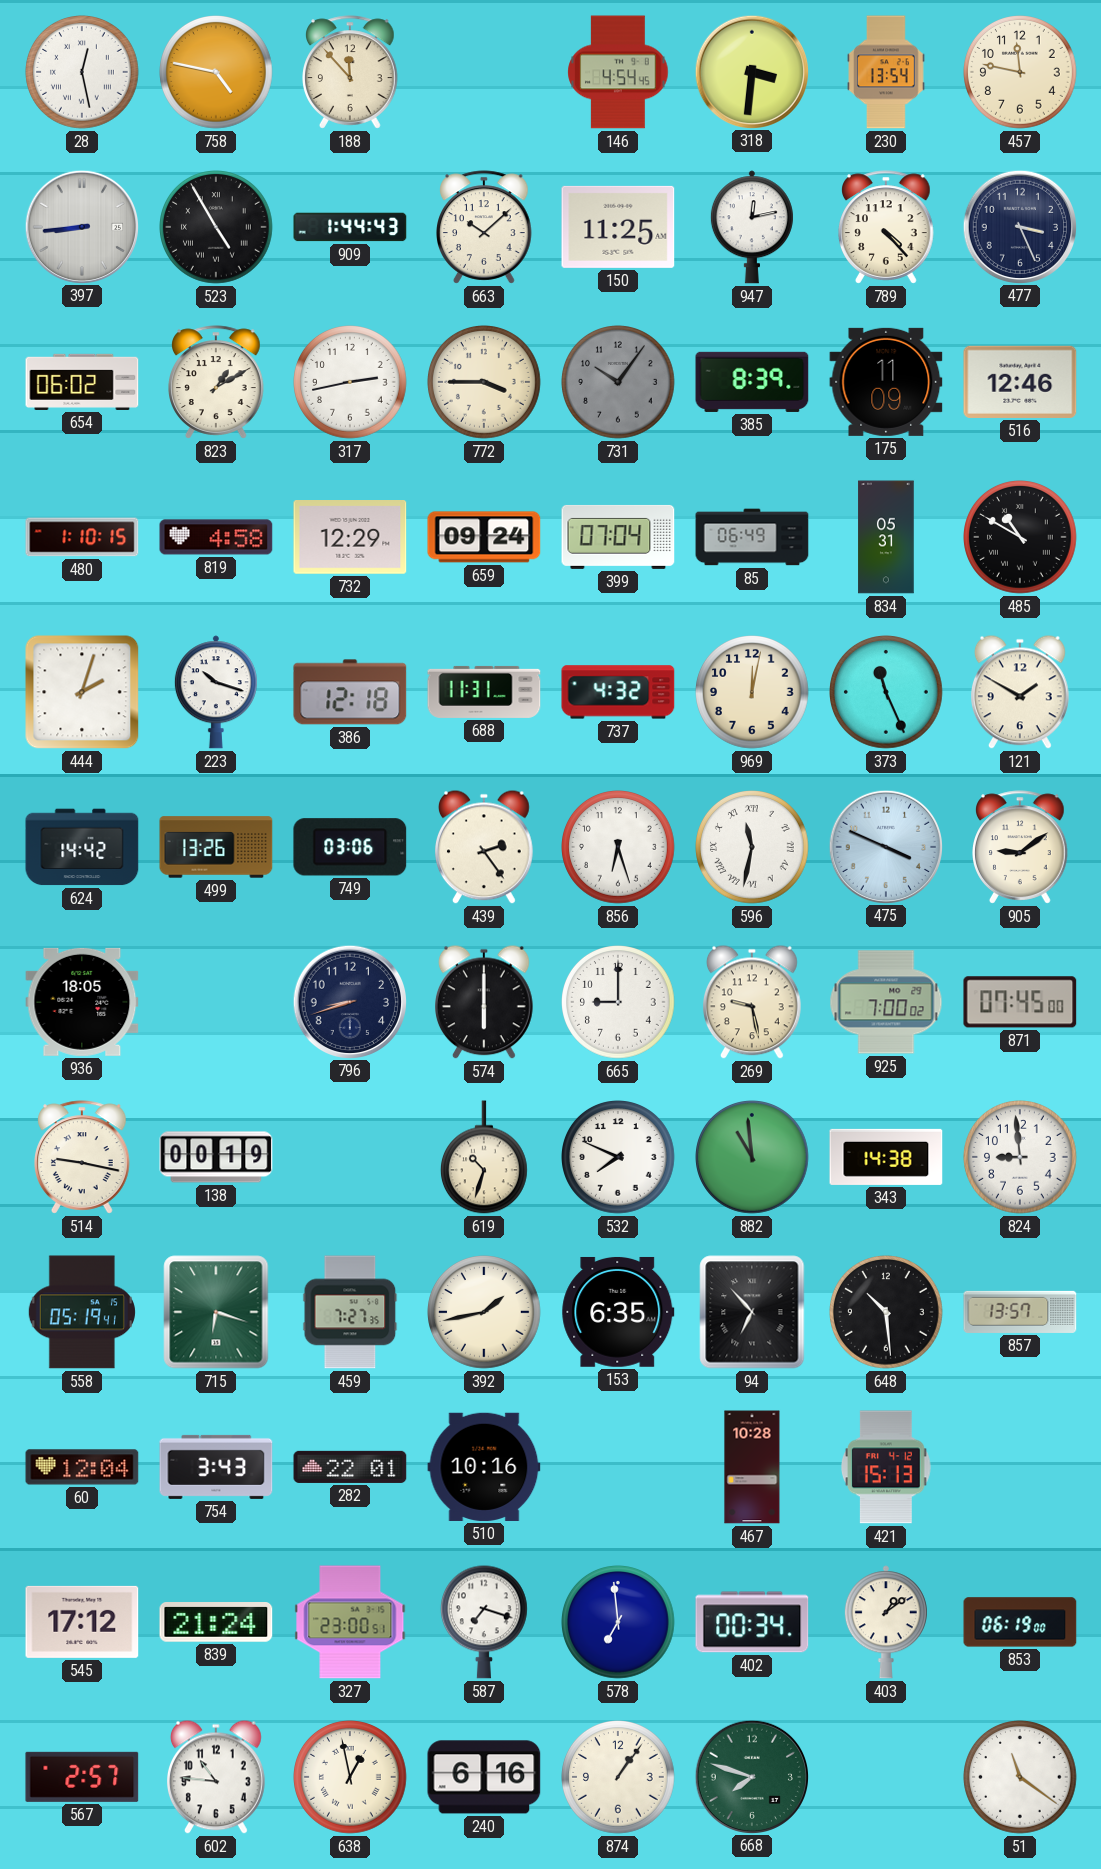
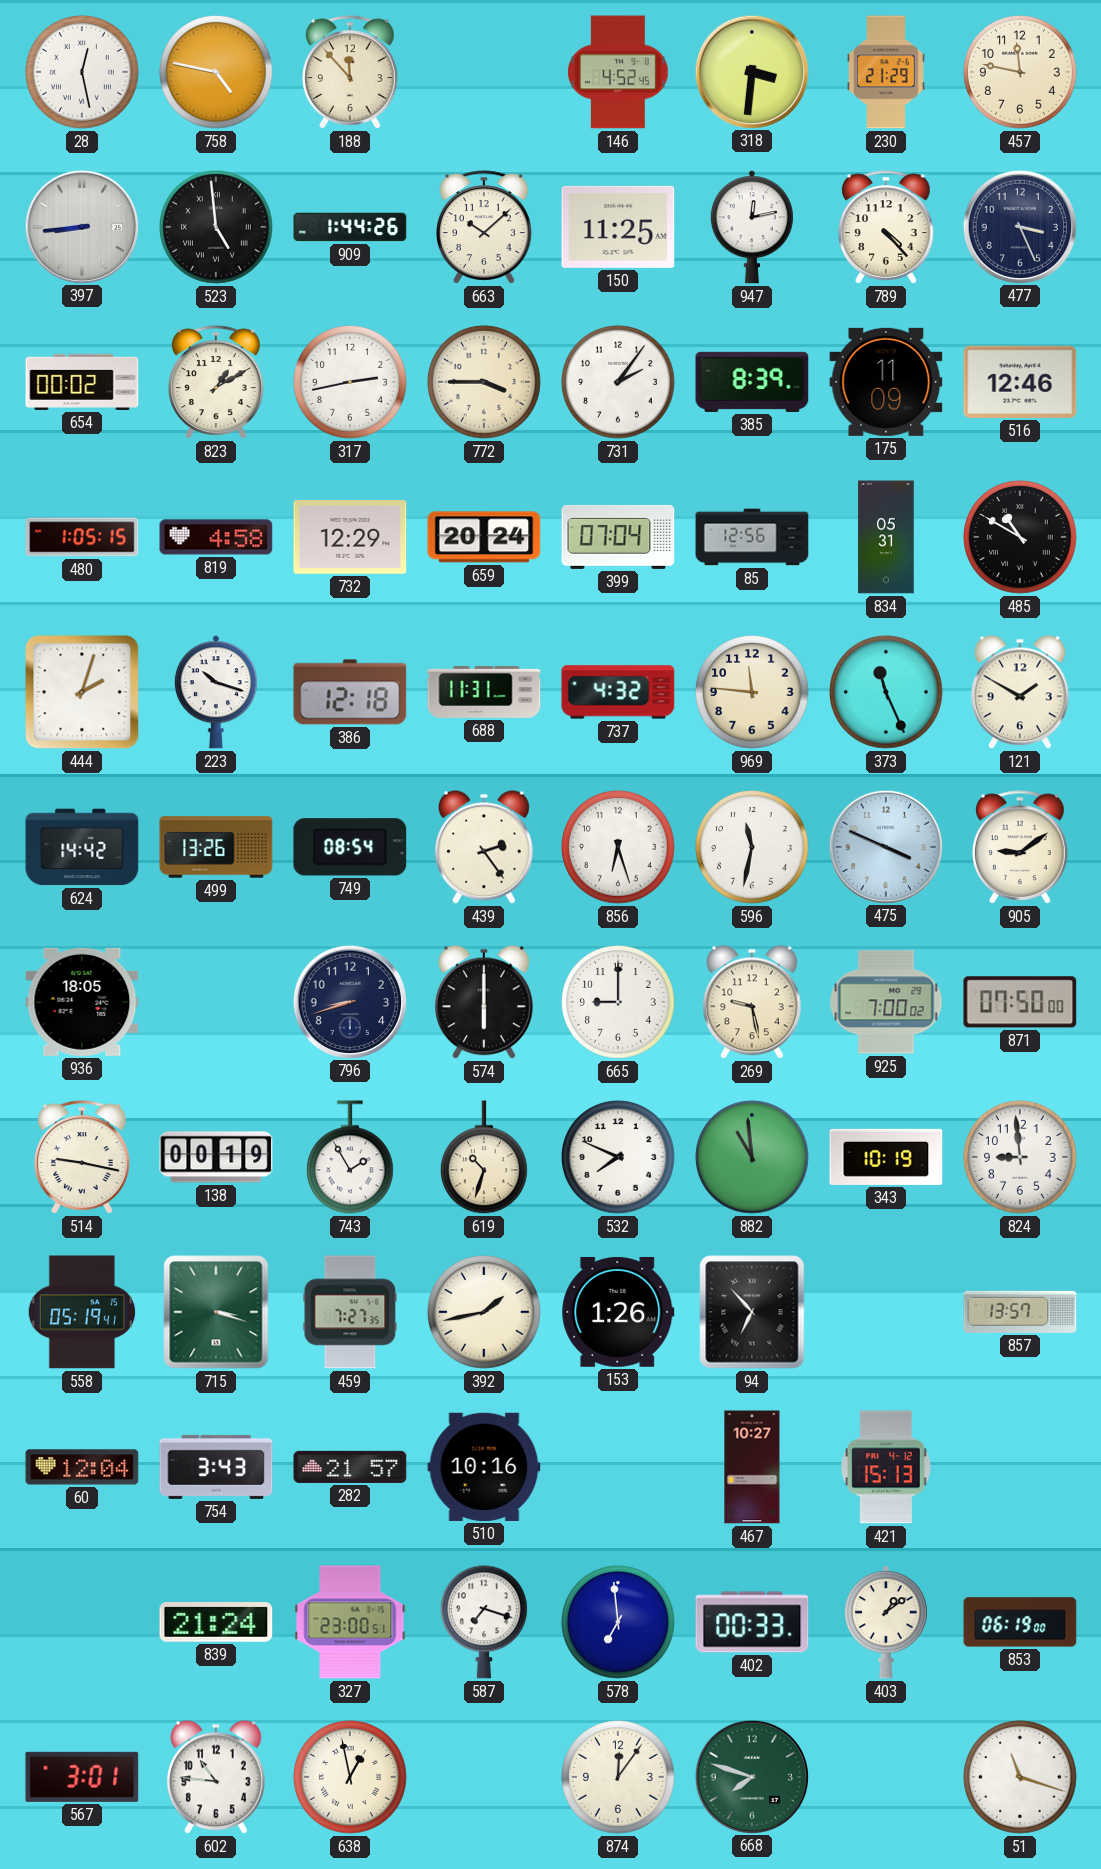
146: 4:54 -> 4:52 (618, 72)
230: 13:54 -> 21:29 (886, 72)
523: 4:55 -> 4:59 (217, 228)
909: 1:44:43 -> 1:44:26 (350, 227)
654: 06:02 -> 00:02 (82, 382)
731: 10:06 -> 2:06 (619, 383)
731 dial: grey -> white (619, 383)
480: 1:10 -> 1:05 (82, 537)
659: 09:24 -> 20:24 (484, 537)
85: 06:49 -> 12:56 (752, 537)
969: 12:02 -> 11:46 (753, 693)
749: 03:06 -> 08:54 (350, 847)
596 numerals: Roman -> Arabic (753, 848)
871: 07:45 -> 07:50 (1020, 1002)
743: none -> 1:55 (350, 1157)
343: 14:38 -> 10:19 (886, 1157)
715: 6:18 -> 3:18 (216, 1312)
153: 6:35 -> 1:26 (618, 1312)
648: 10:29 -> none (887, 1313)
282: 22:01 -> 21:57 (350, 1467)
467: 10:28 -> 10:27 (752, 1467)
545: 17:12 -> none (82, 1622)
402: 00:34 -> 00:33 (752, 1622)
567: 2:57 -> 3:01 (82, 1777)
240: 6:16 -> none (484, 1777)
874: 1:06 -> 12:06 (619, 1778)
51: 11:21 -> 11:18 (1021, 1778)
